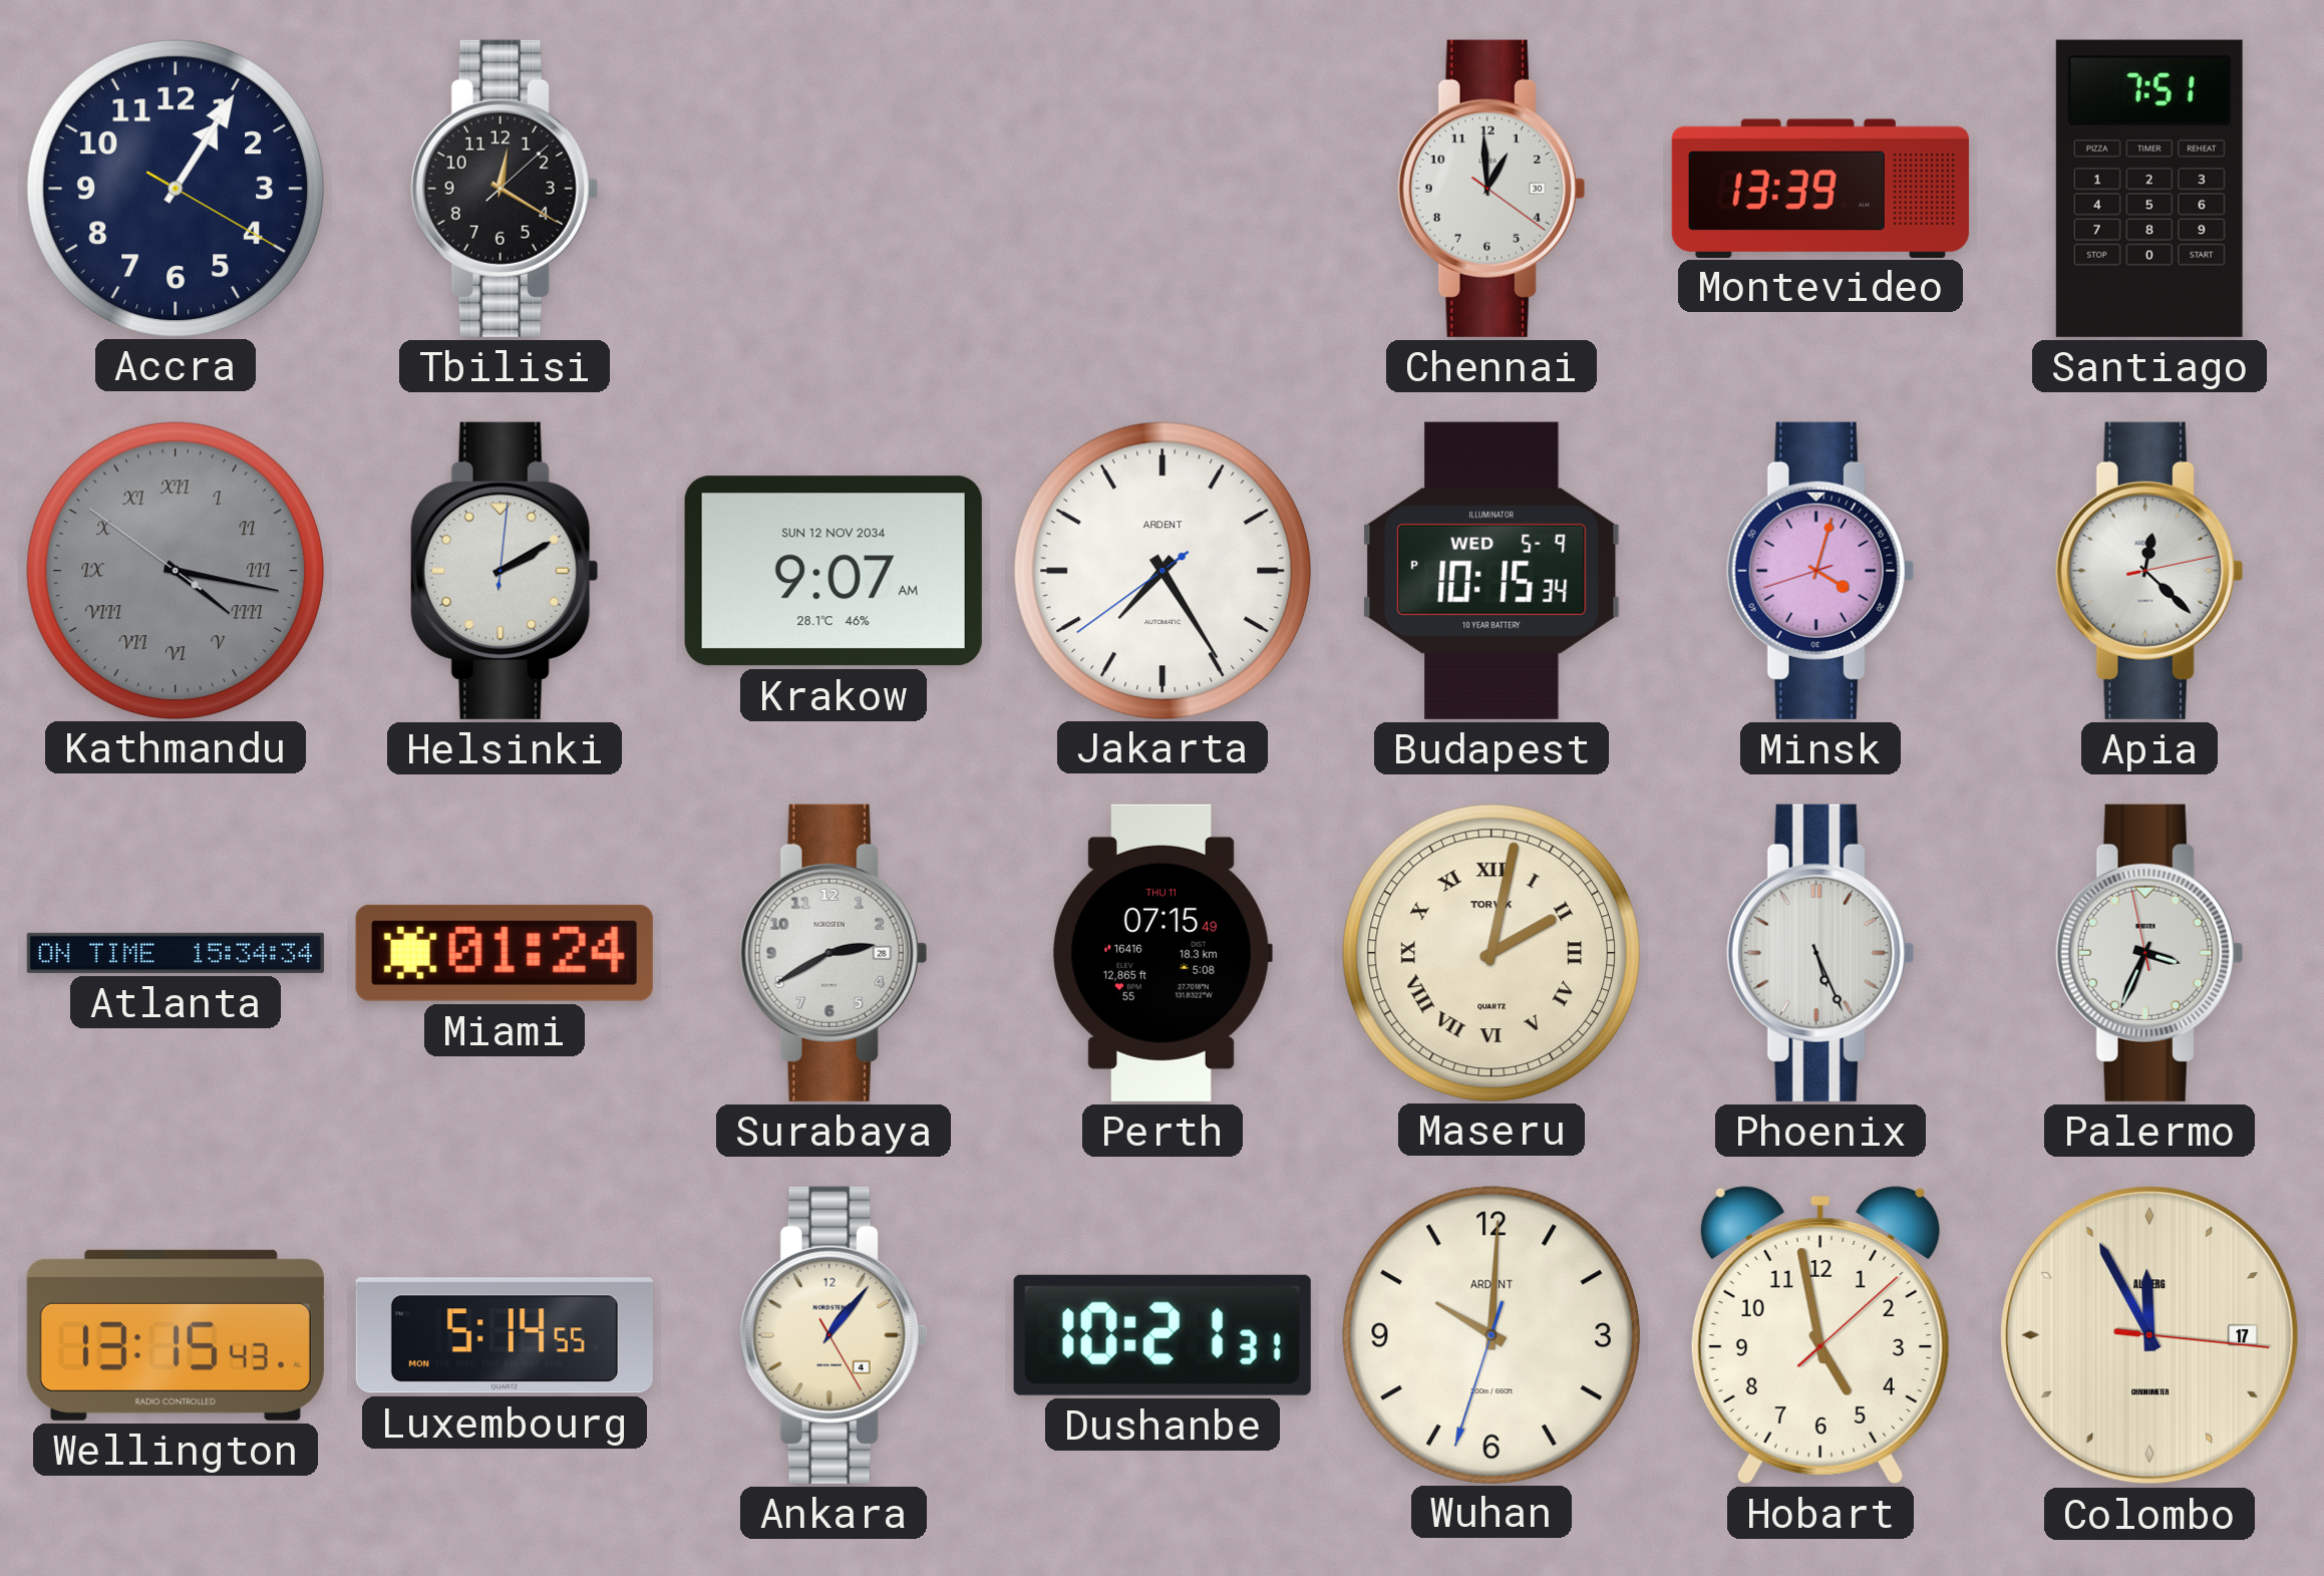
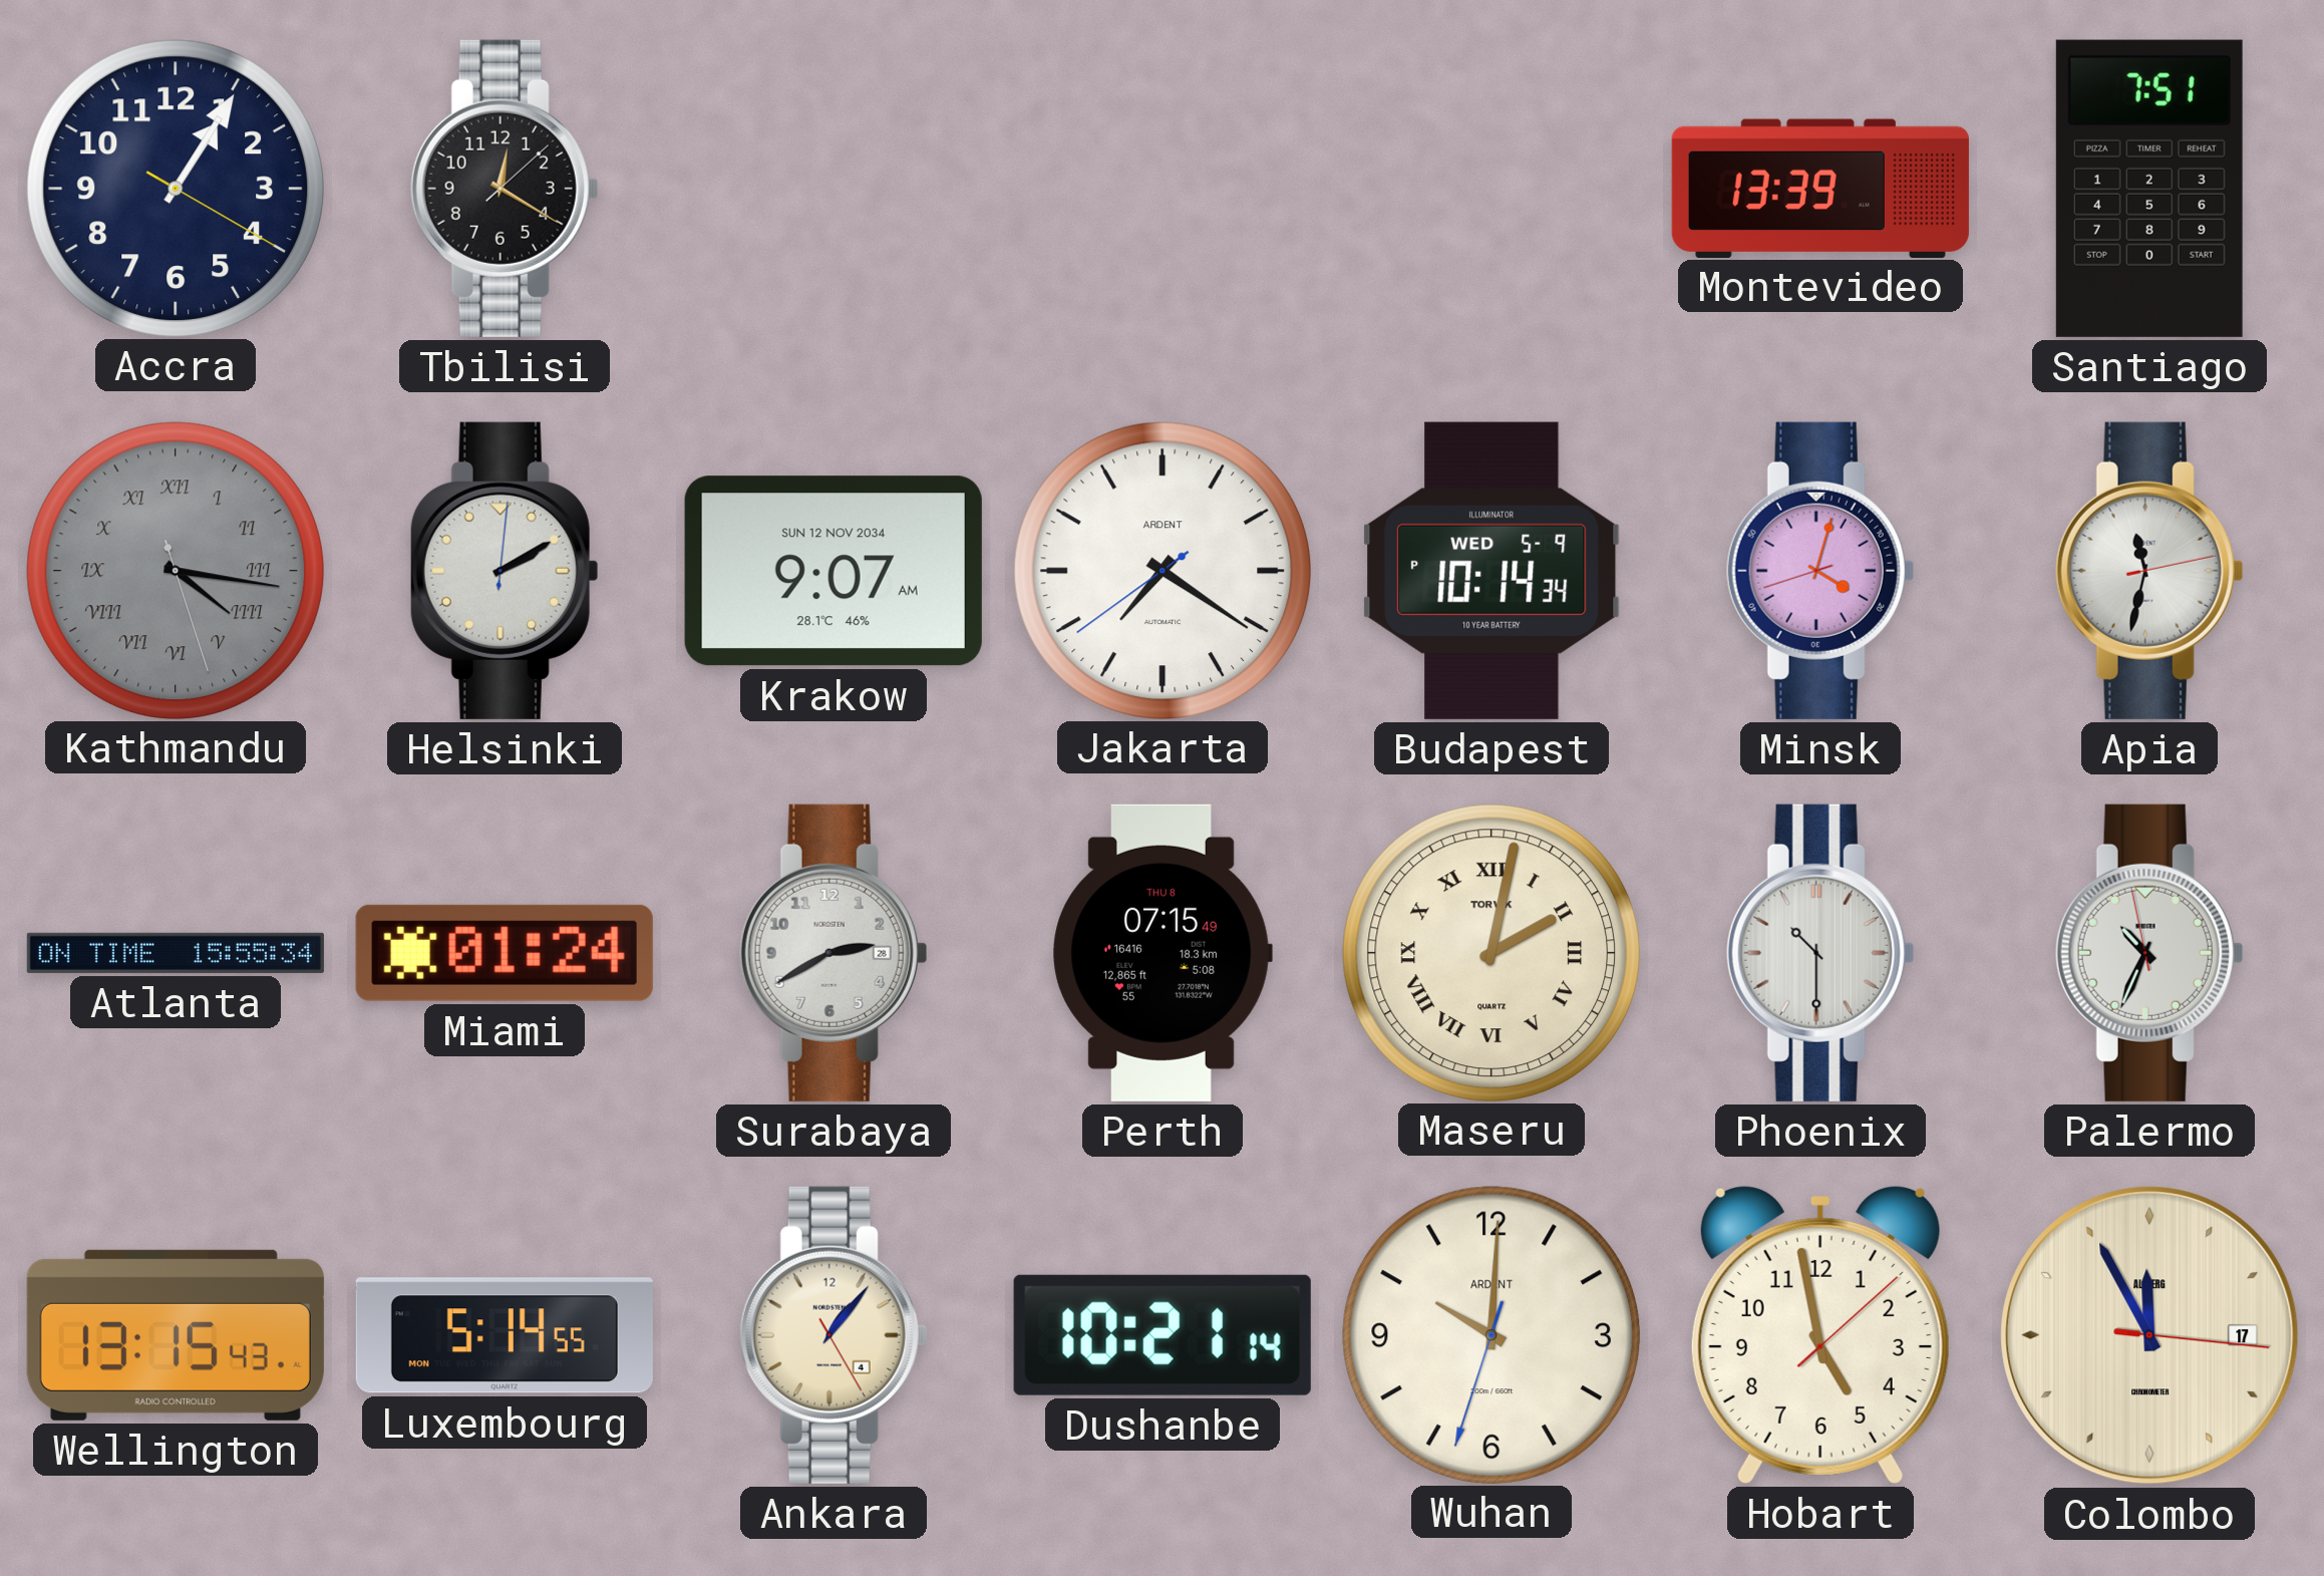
Chennai: 12:59 -> none (1491, 189)
Kathmandu: 4:16:51 -> 4:16:27 (175, 570)
Jakarta: 7:24 -> 7:20 (1161, 570)
Budapest: 10:15 -> 10:14 (1491, 571)
Apia: 12:22 -> 11:32 (2149, 571)
Atlanta: 15:34 -> 15:55 (176, 953)
Perth date: THU 11 -> THU 8 (1163, 953)
Phoenix: 5:26 -> 10:30 (1820, 953)
Palermo: 3:33 -> 10:33 (2149, 953)
Dushanbe: 10:21:31 -> 10:21:14 (1163, 1335)
